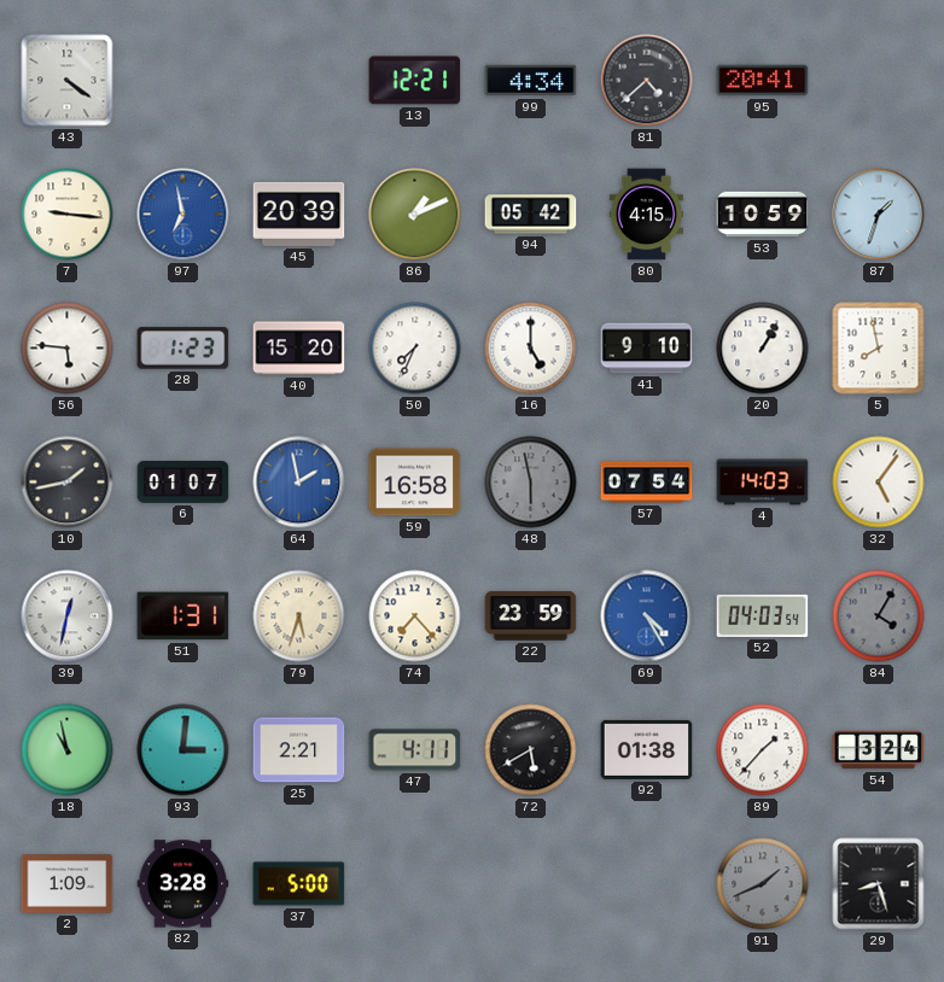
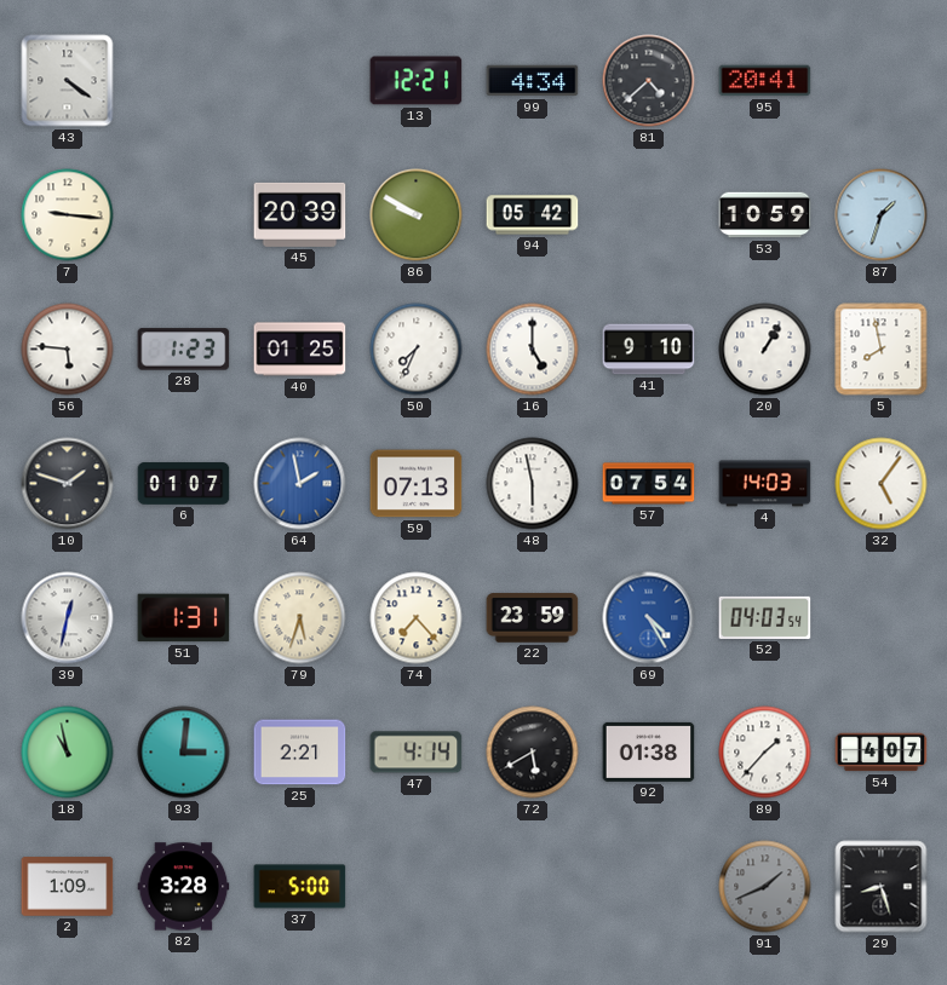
97: 6:58 -> none (183, 215)
86: 1:11 -> 9:50 (417, 215)
80: 4:15 -> none (646, 215)
40: 15:20 -> 01:25 (300, 350)
10: 1:43 -> 1:48 (68, 484)
59: 16:58 -> 07:13 (417, 484)
48 dial: grey -> white (533, 484)
84: 4:05 -> none (879, 616)
47: 4:11 -> 4:14 (417, 753)
54: 3:24 -> 4:07 (882, 753)
